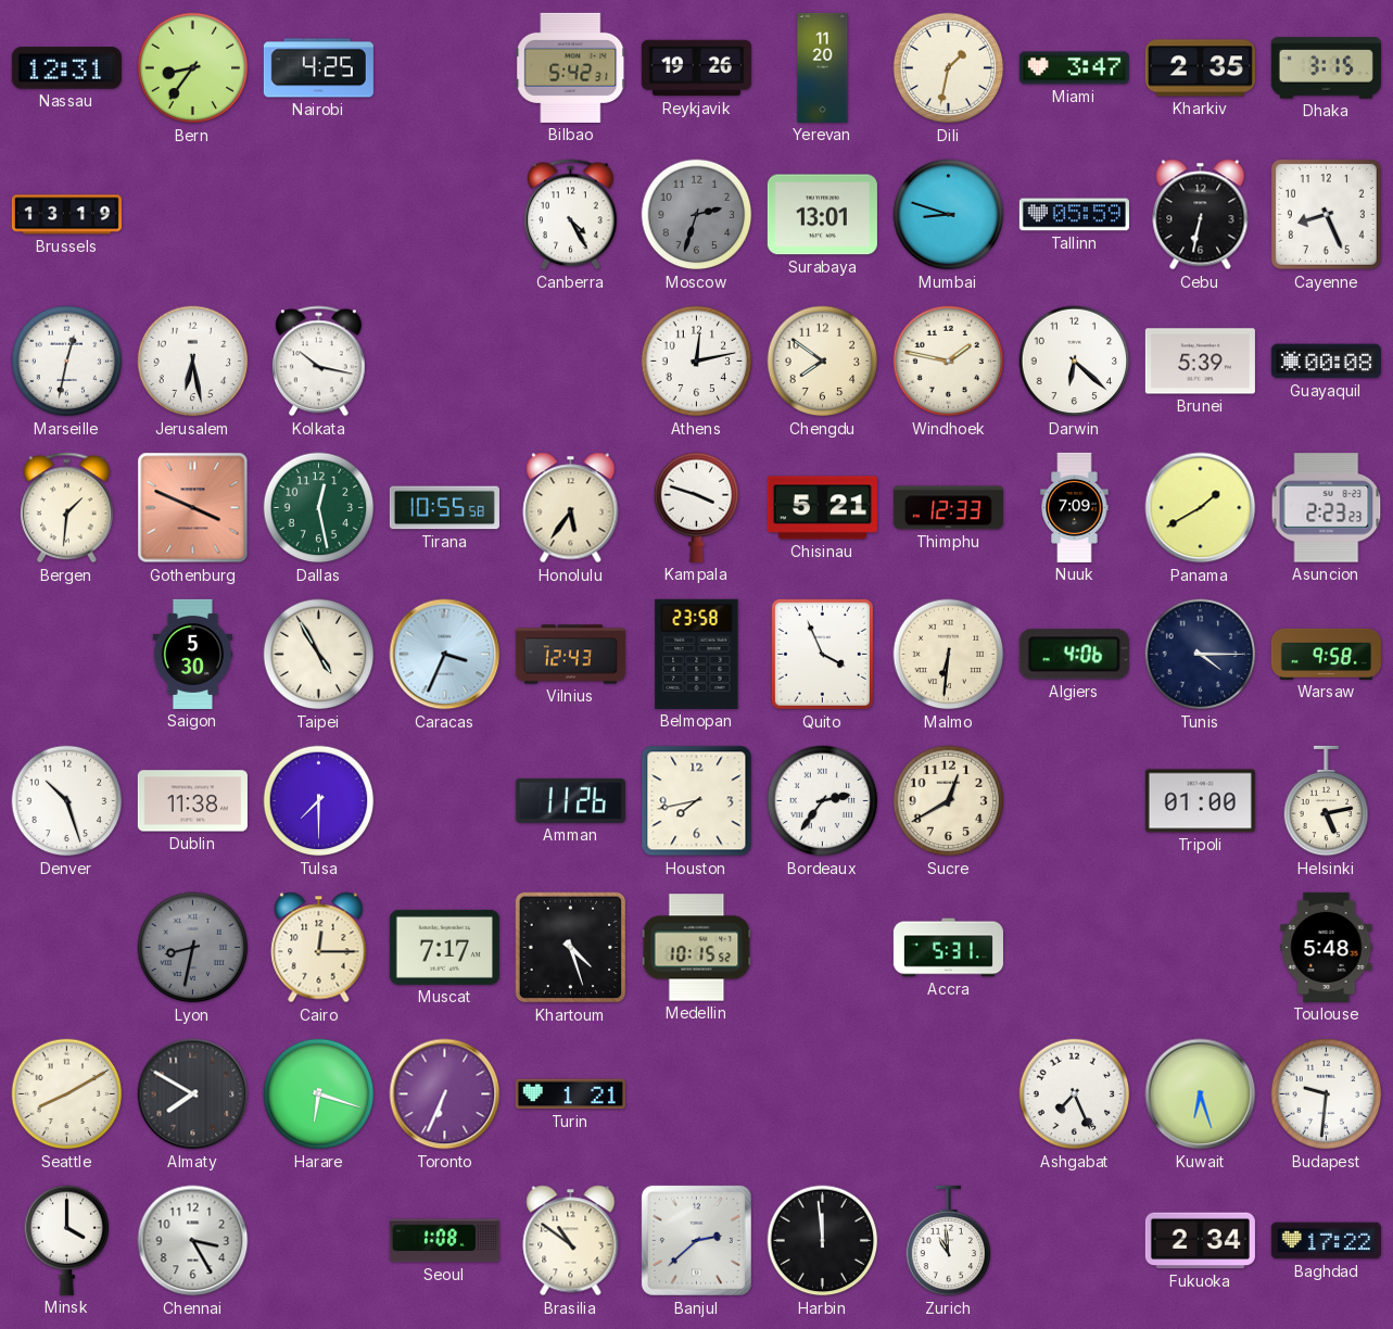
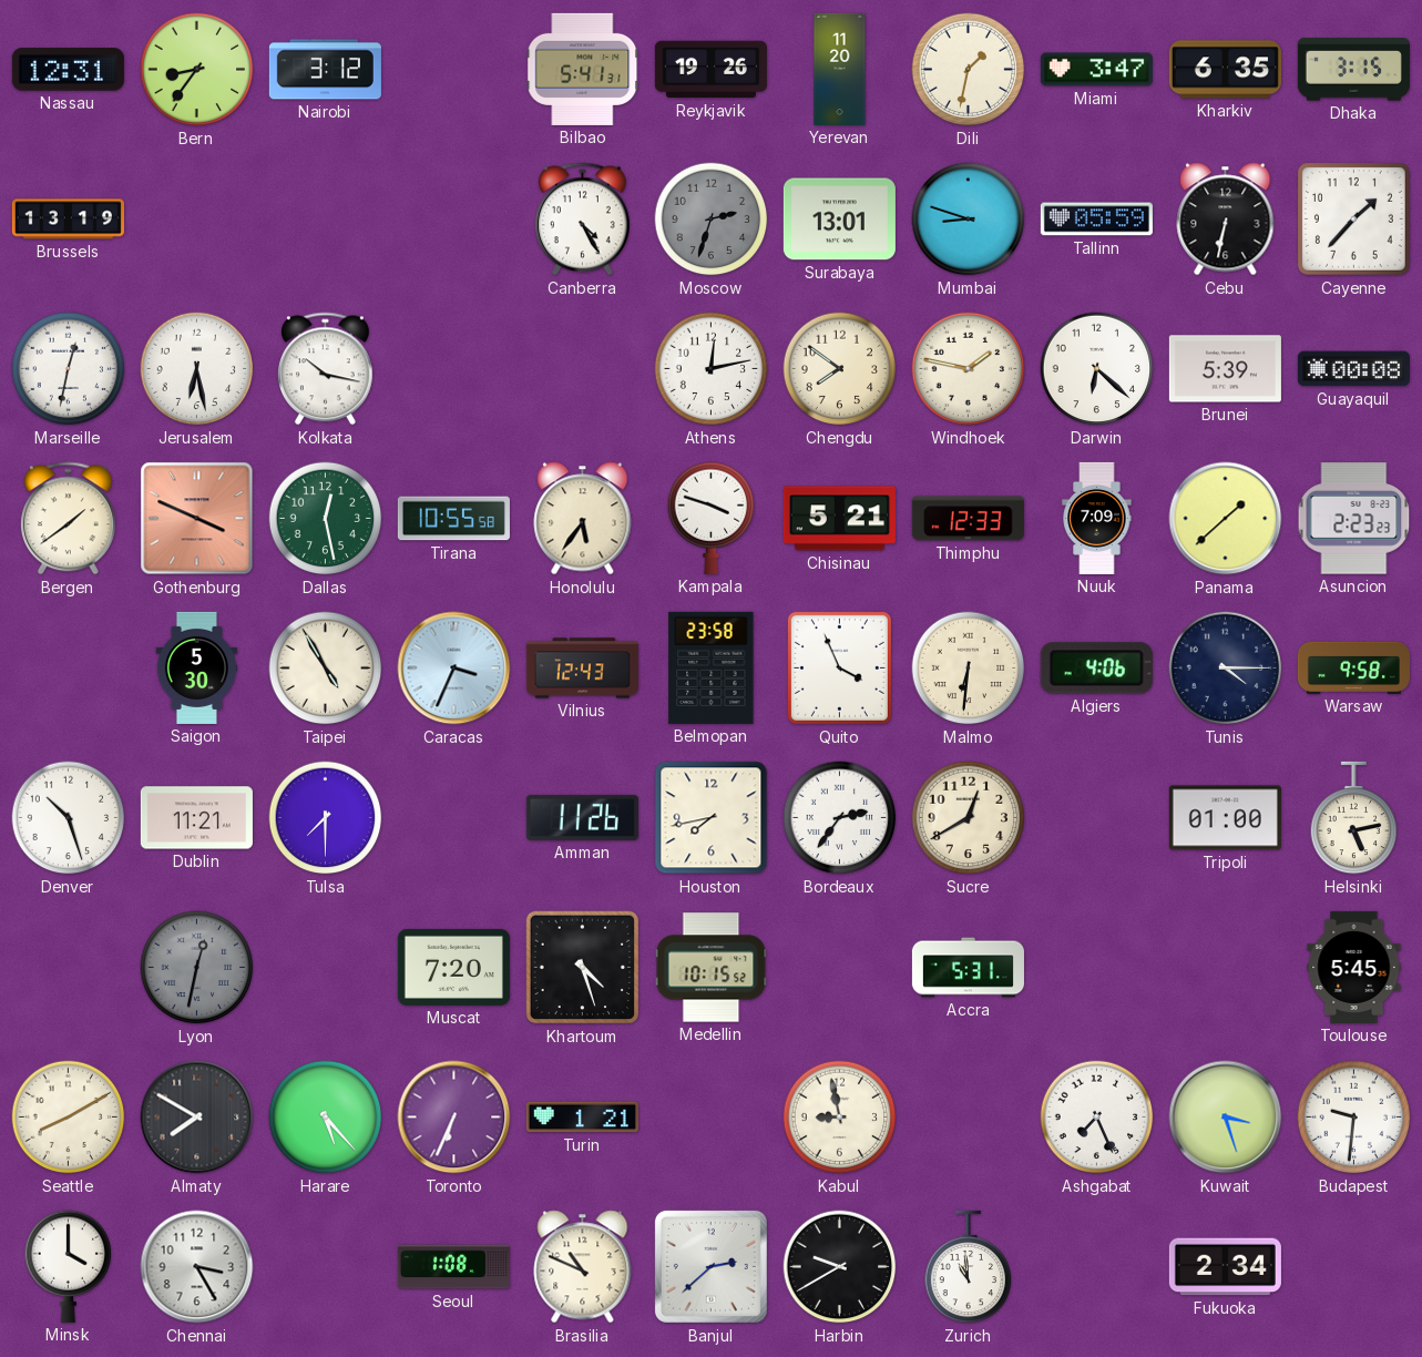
Nairobi: 4:25 -> 3:12 (325, 70)
Bilbao: 5:42 -> 5:41 (583, 69)
Kharkiv: 2:35 -> 6:35 (1225, 70)
Cayenne: 8:26 -> 1:37 (1353, 218)
Bergen: 1:31 -> 1:39 (68, 519)
Panama: 1:40 -> 1:38 (1226, 519)
Dublin: 11:38 -> 11:21 (196, 818)
Lyon: 8:32 -> 12:32 (197, 968)
Cairo: 12:15 -> none (319, 948)
Muscat: 7:17 -> 7:20 (453, 967)
Toulouse: 5:48 -> 5:45 (1354, 967)
Harare: 6:18 -> 5:23 (326, 1118)
Kabul: none -> 8:58 (840, 1118)
Kuwait: 6:27 -> 3:27 (1226, 1118)
Brasilia: 10:51 -> 10:49 (583, 1267)
Harbin: 11:59 -> 9:40 (840, 1267)
Baghdad: 17:22 -> none (1326, 1241)
